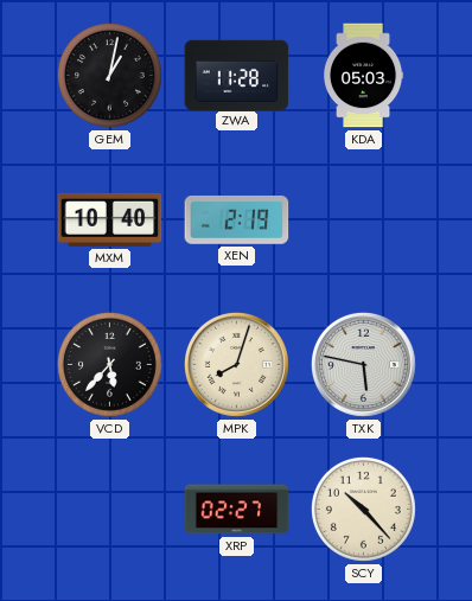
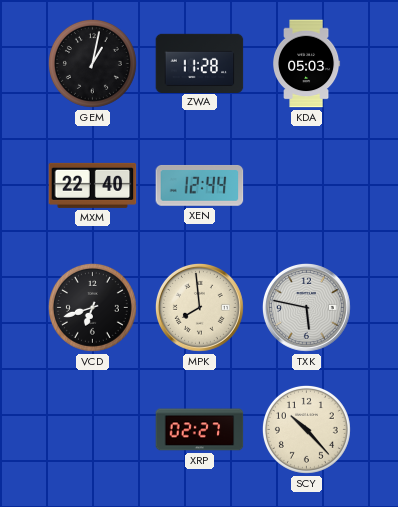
MXM: 10:40 -> 22:40 (93, 185)
XEN: 2:19 -> 12:44 (200, 185)
VCD: 5:37 -> 6:42 (92, 307)
MPK: 8:03 -> 7:59 (199, 307)
